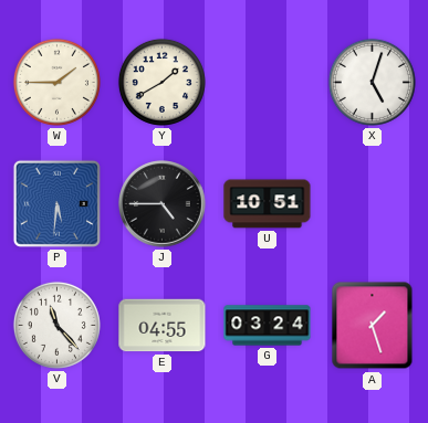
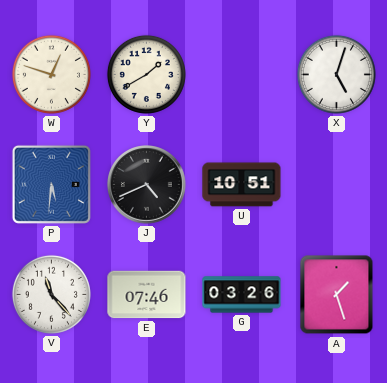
W: 1:45 -> 12:48 (51, 74)
J: 4:45 -> 4:41 (147, 185)
E: 04:55 -> 07:46 (147, 295)
G: 03:24 -> 03:26 (242, 295)
